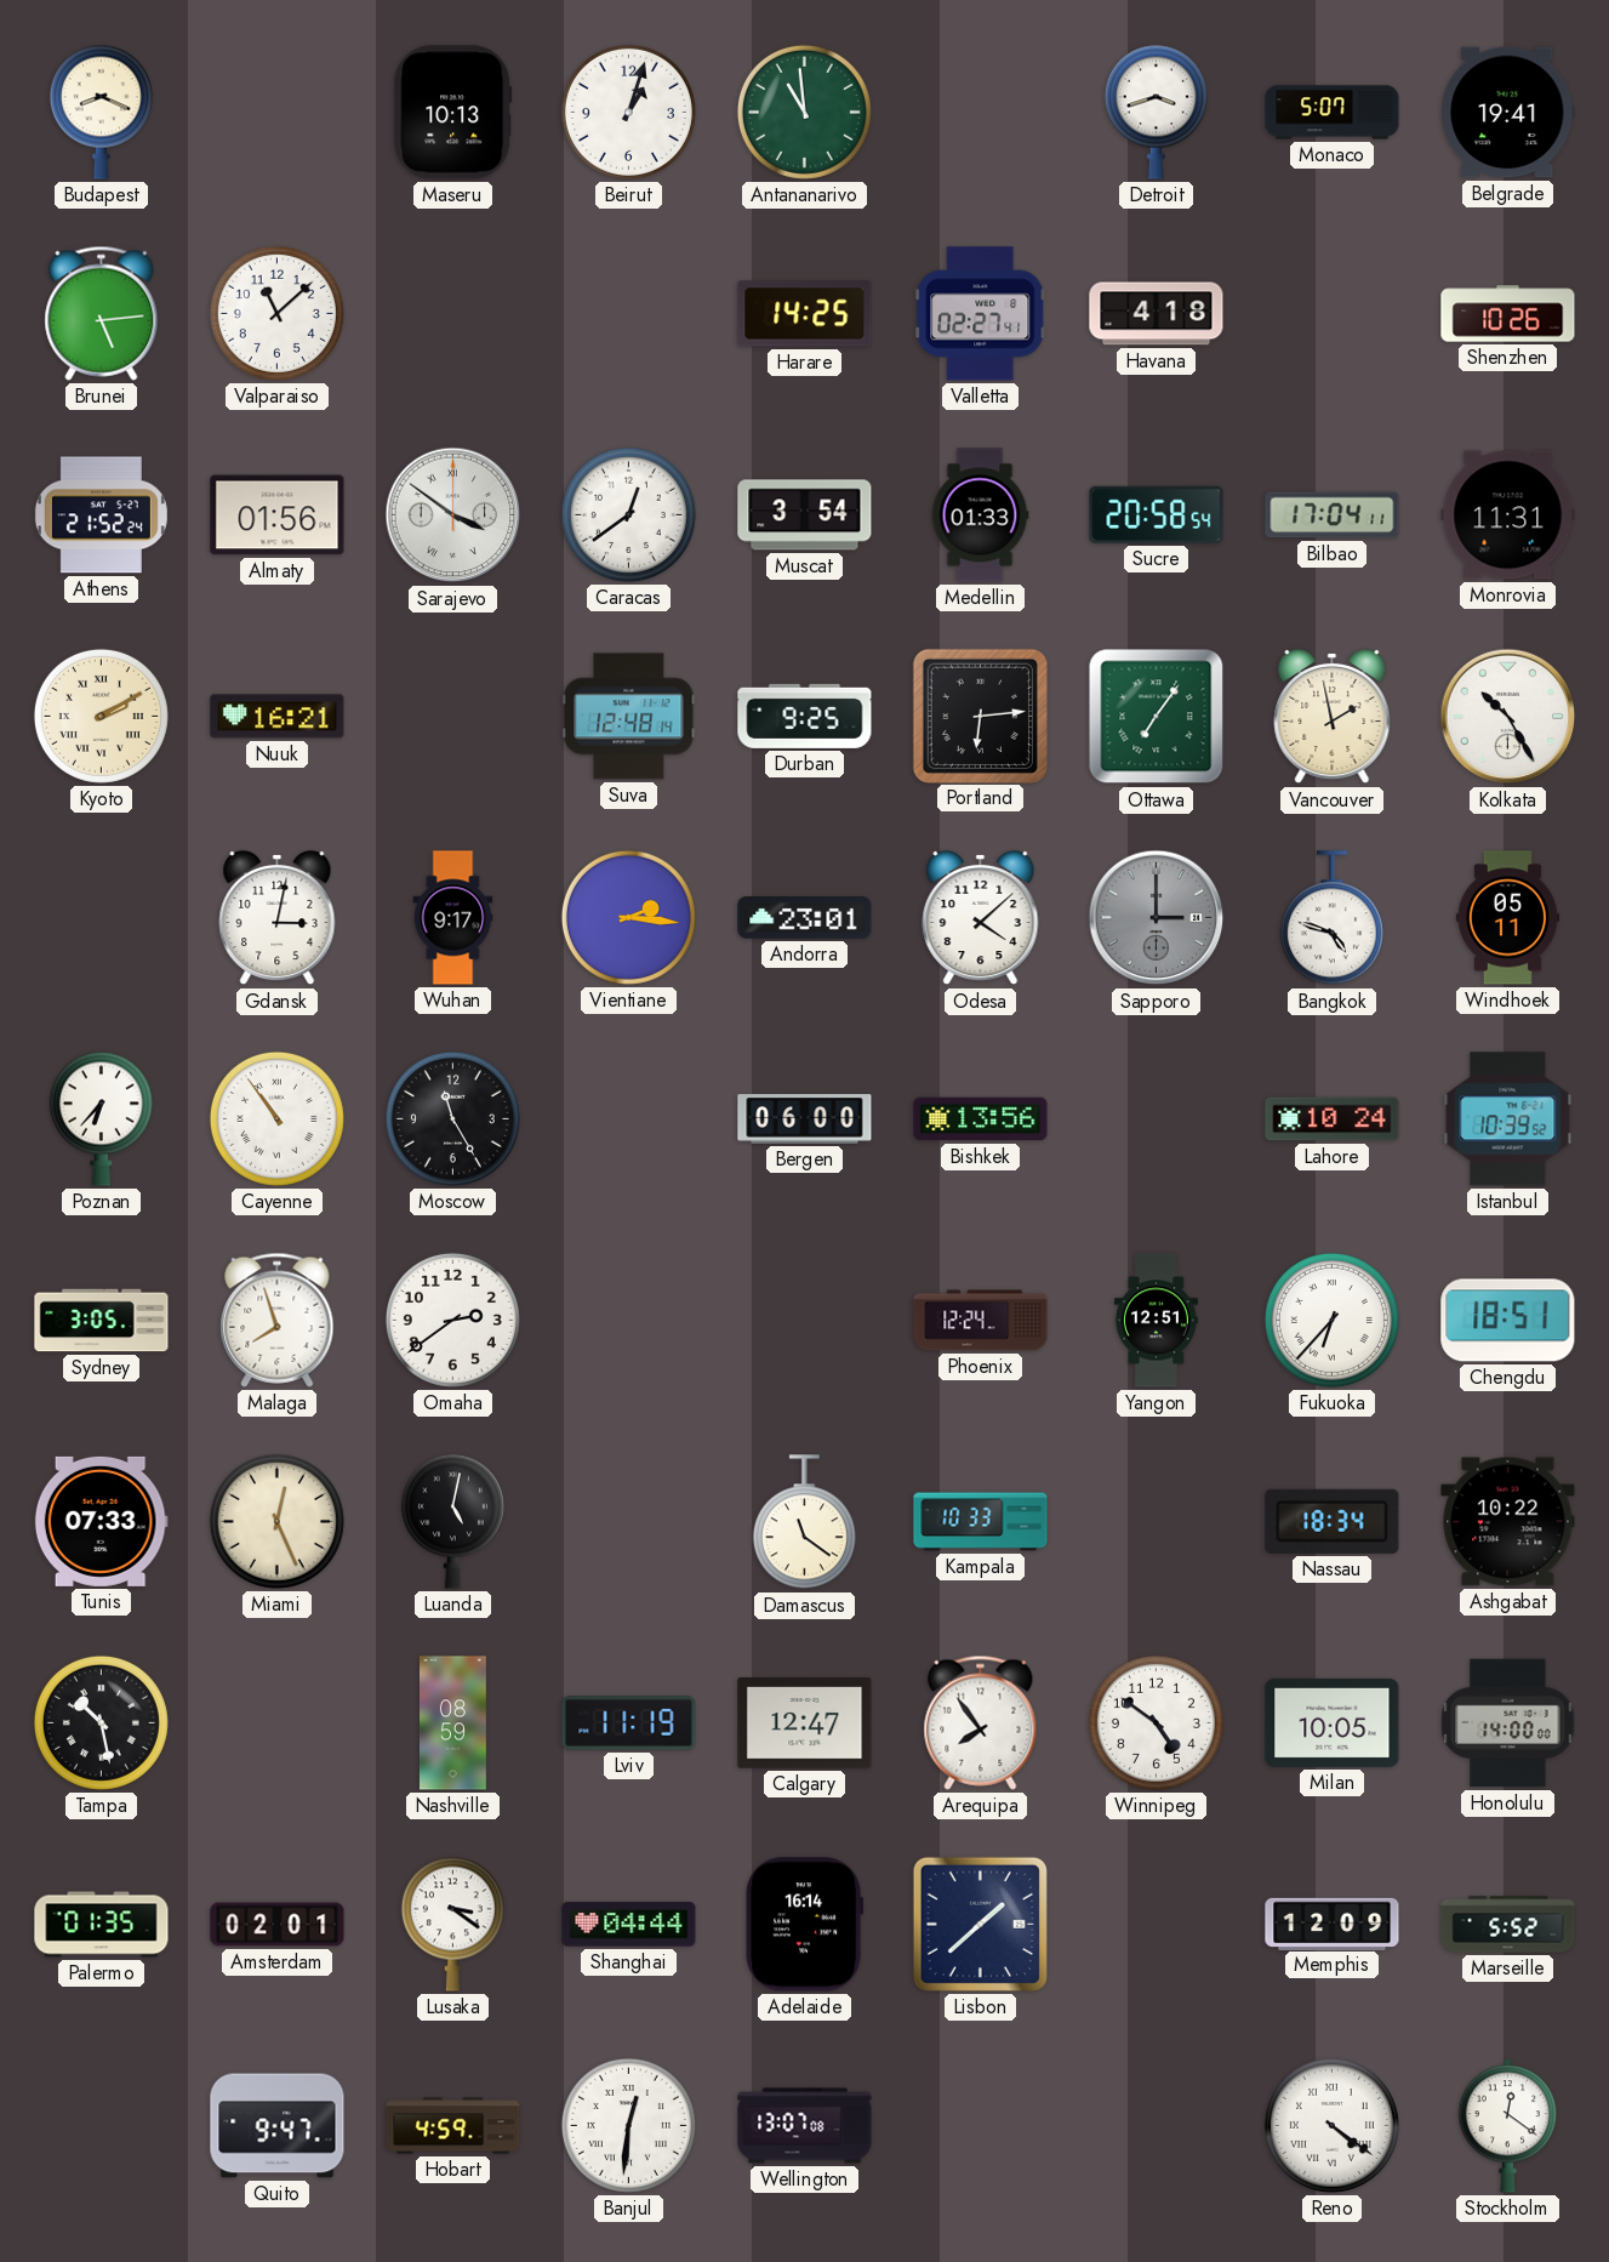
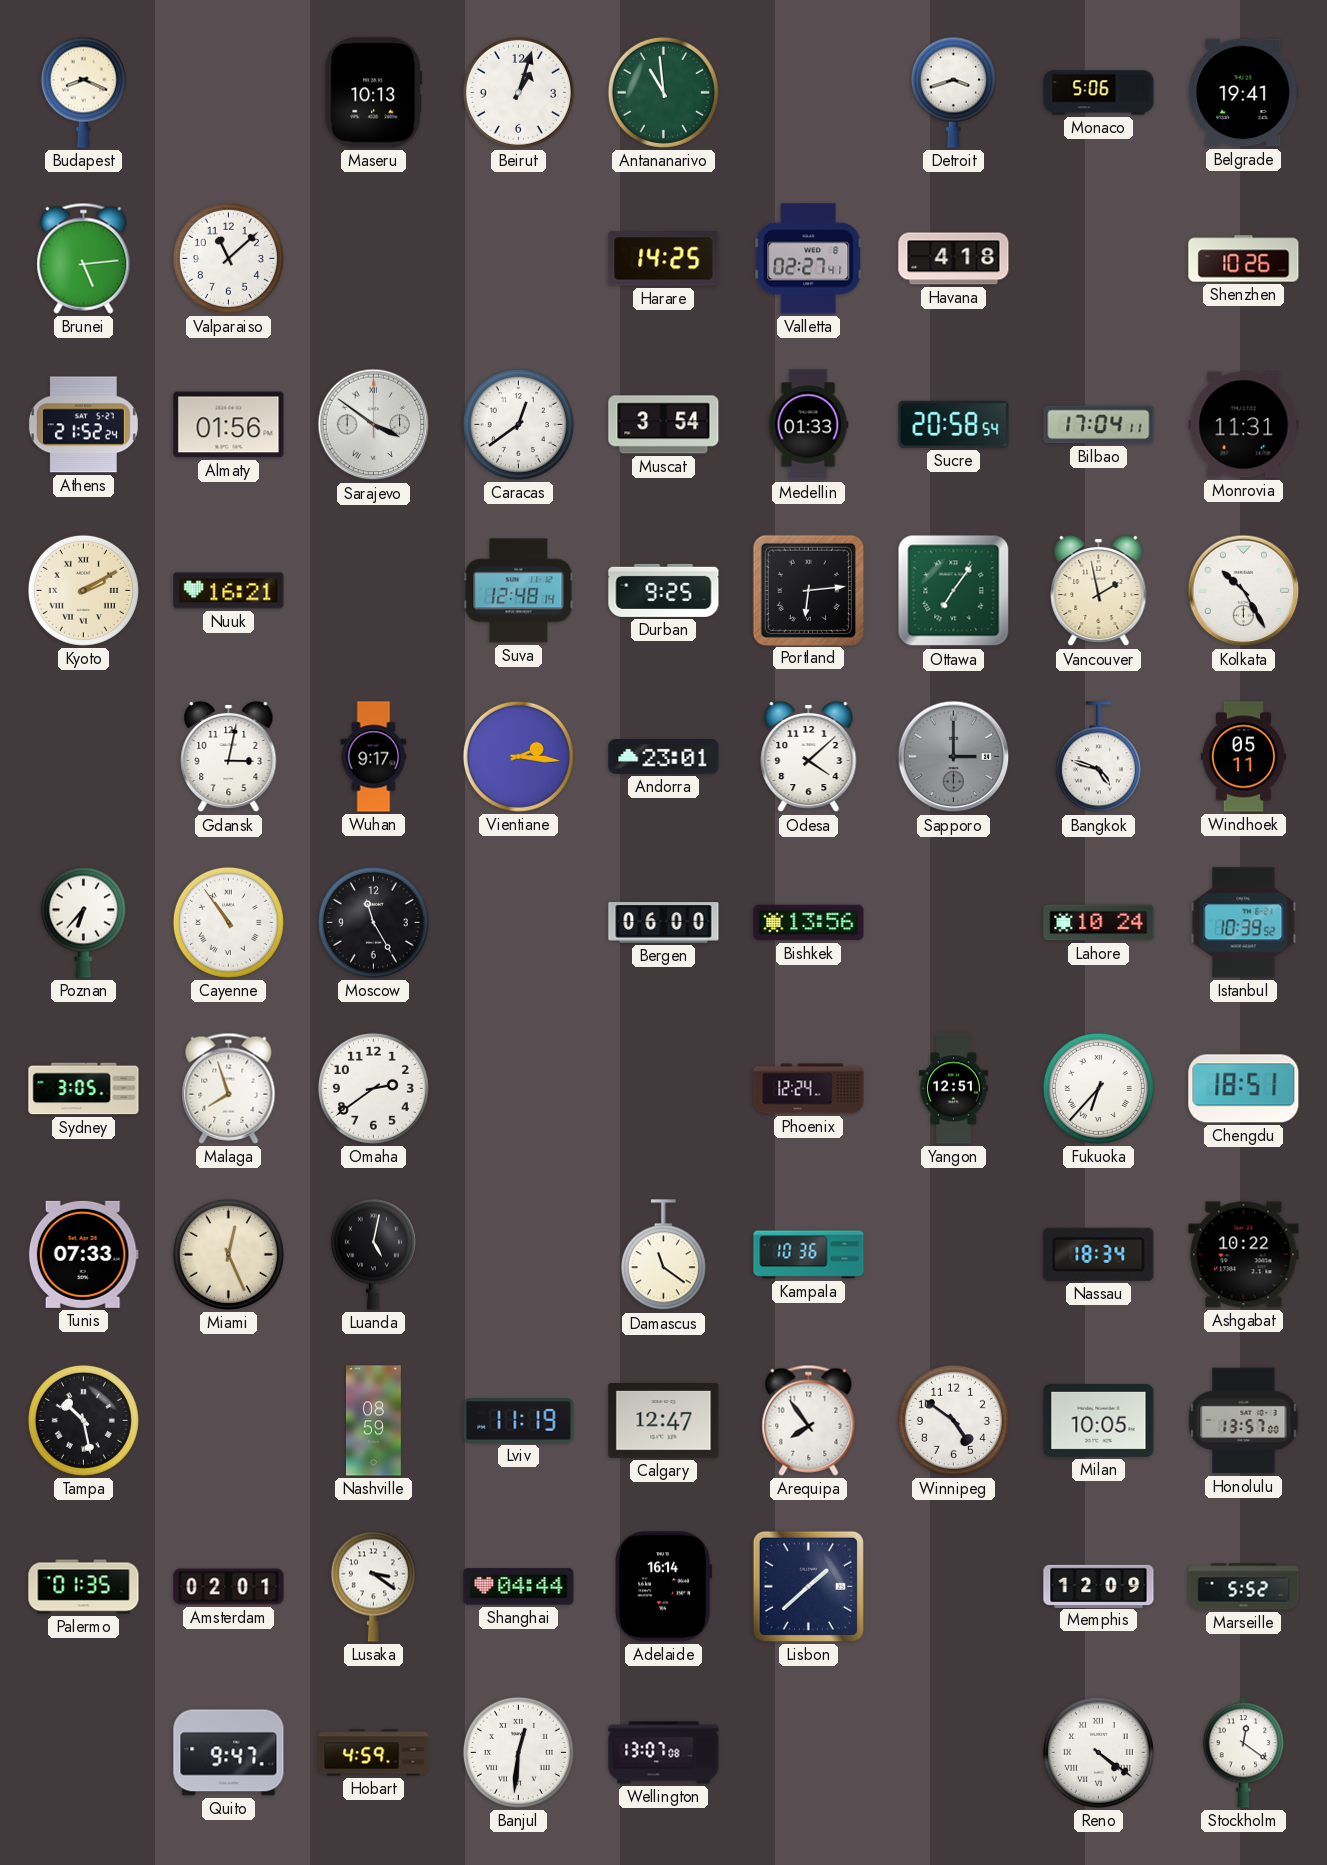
Monaco: 5:07 -> 5:06 (1099, 93)
Kampala: 10:33 -> 10:36 (809, 1255)
Honolulu: 14:00 -> 13:57 (1244, 1421)
